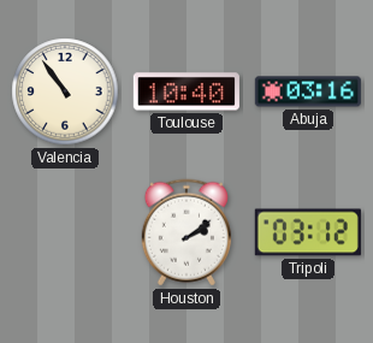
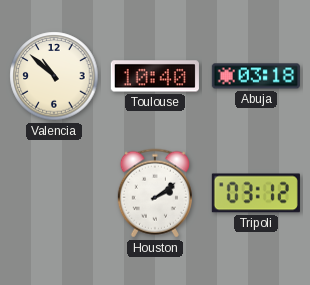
Valencia: 10:54 -> 10:52 (54, 76)
Abuja: 03:16 -> 03:18 (256, 76)
